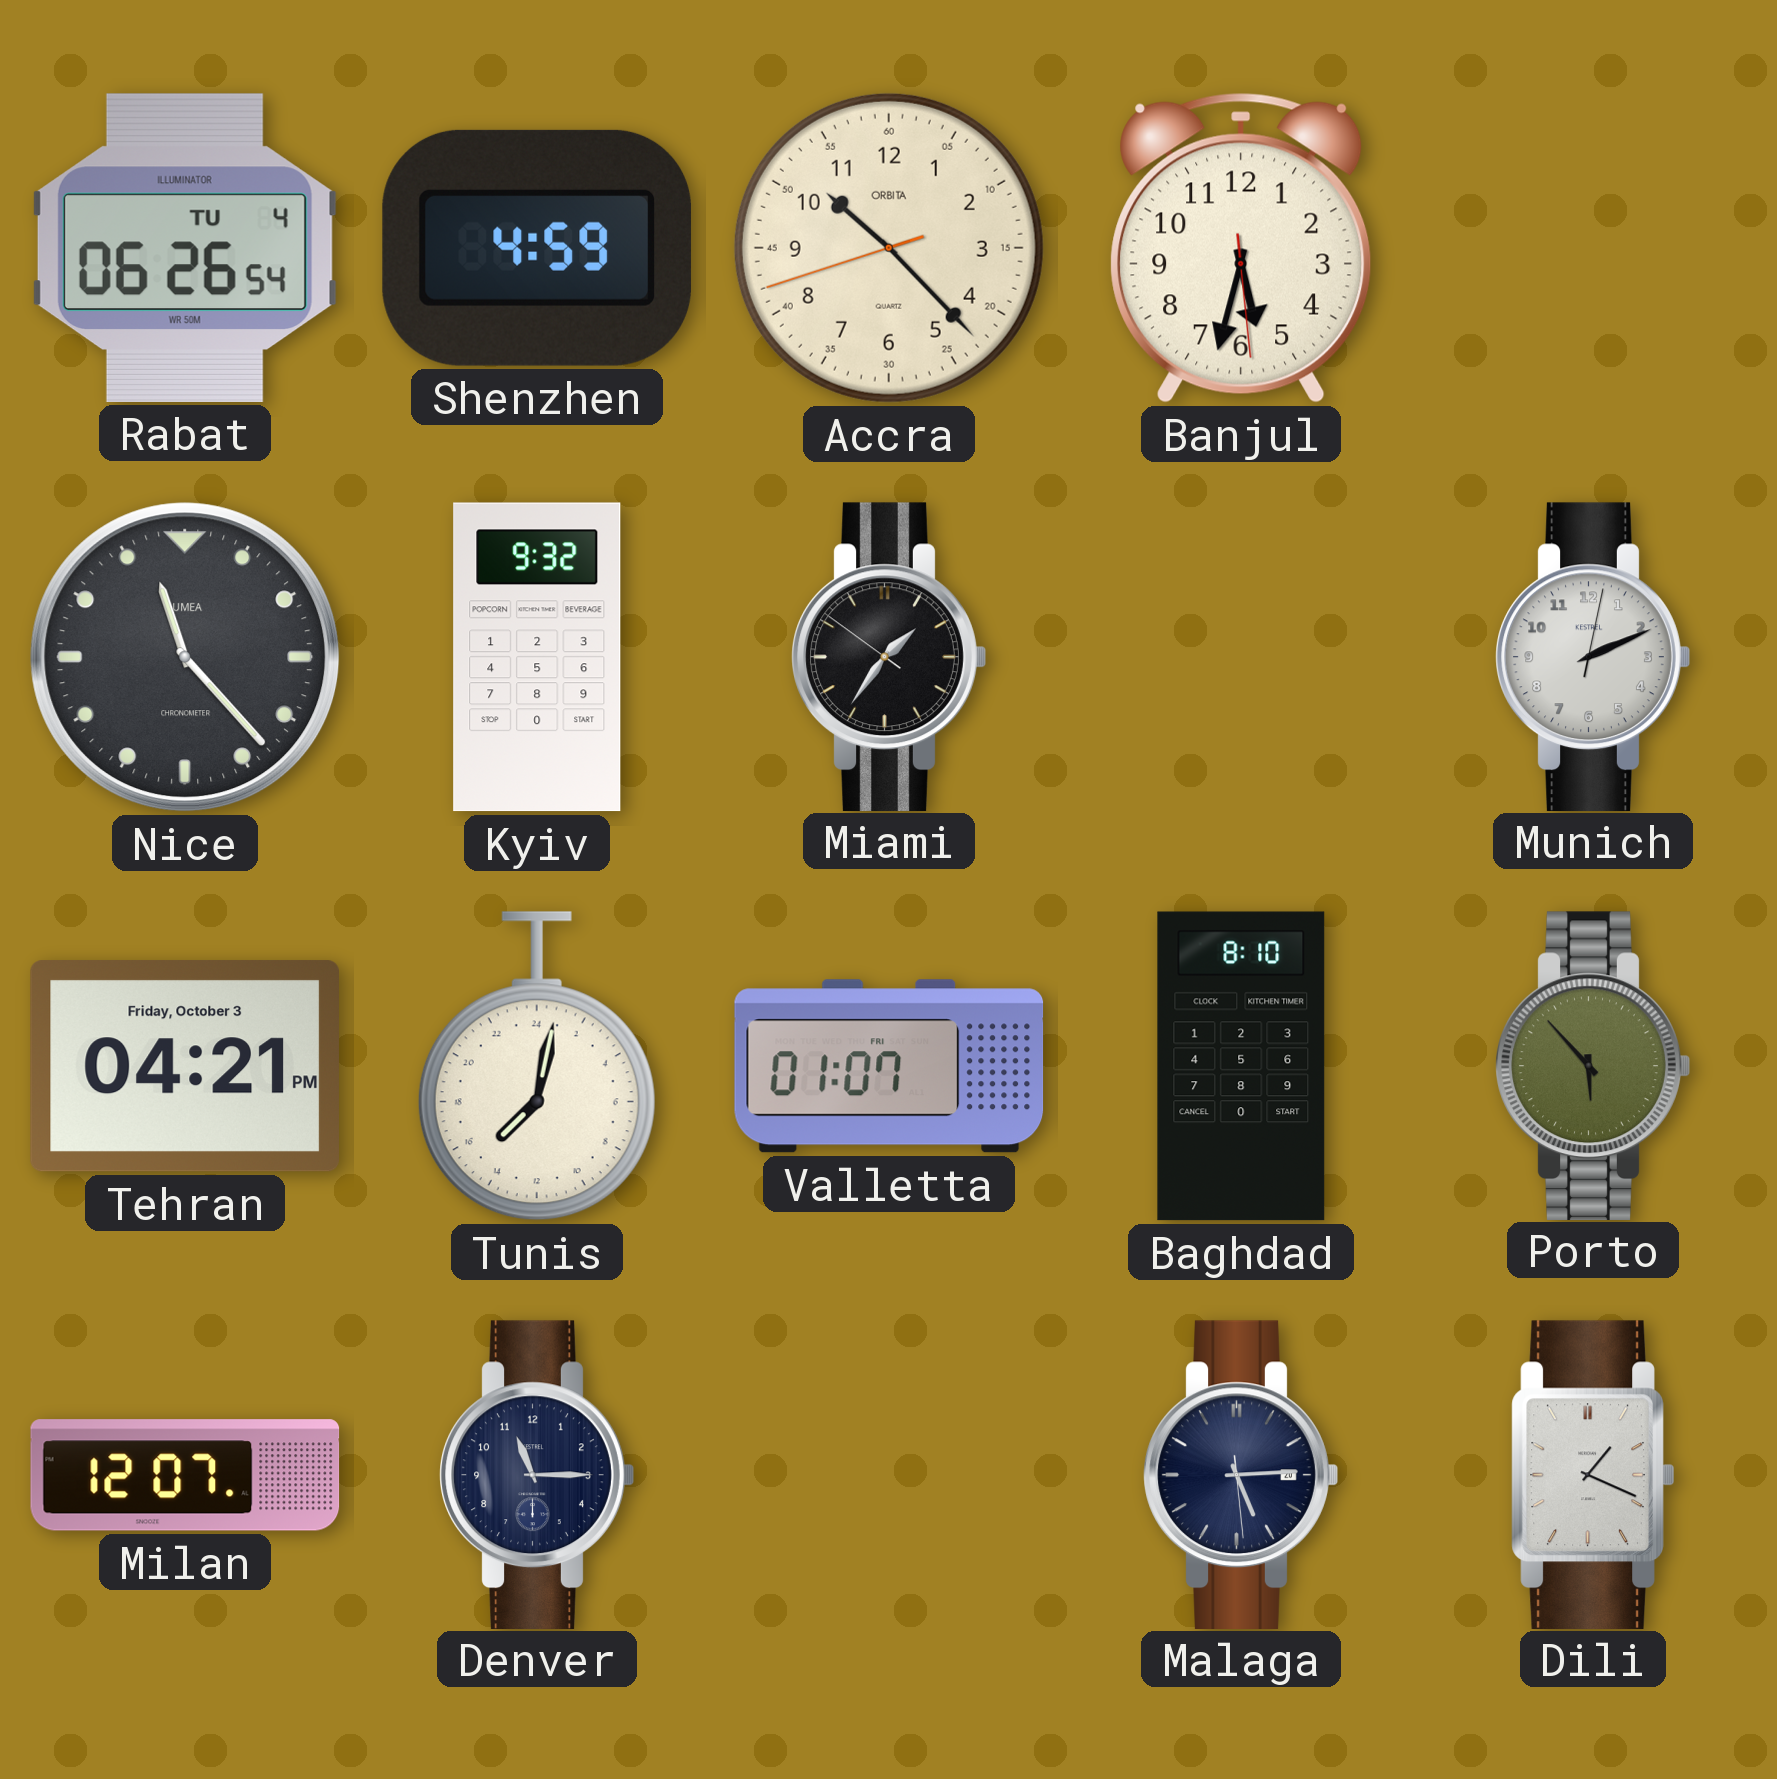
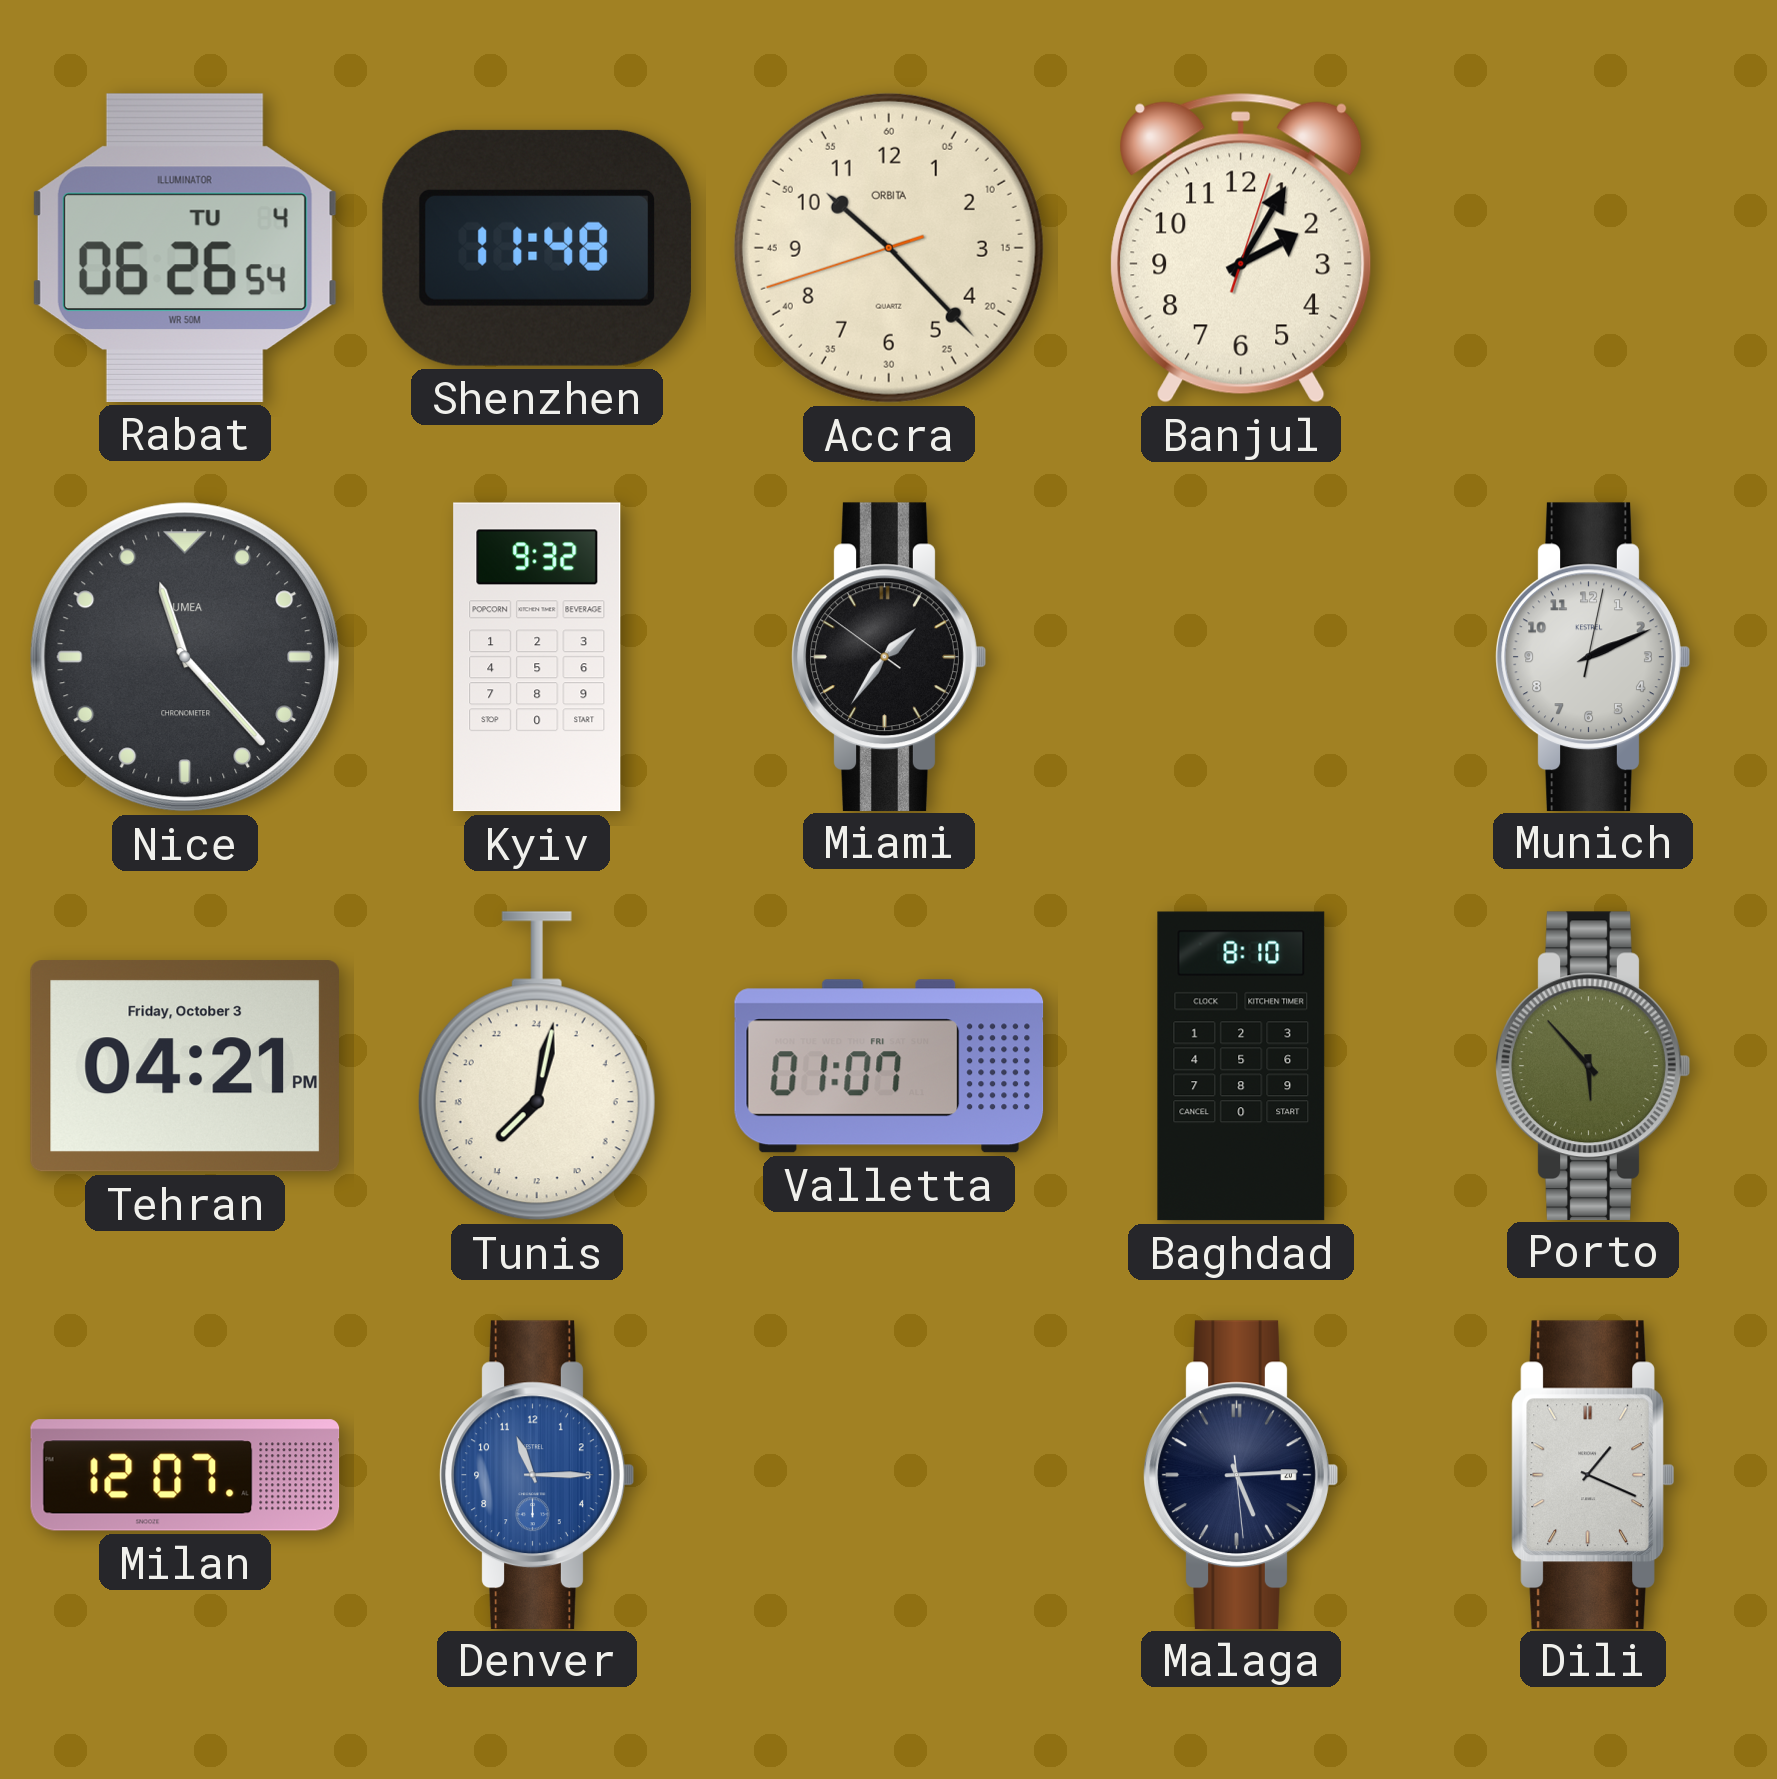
Shenzhen: 4:59 -> 11:48 (537, 248)
Banjul: 5:32 -> 2:05 (1241, 248)
Denver dial: navy -> blue (537, 1474)
